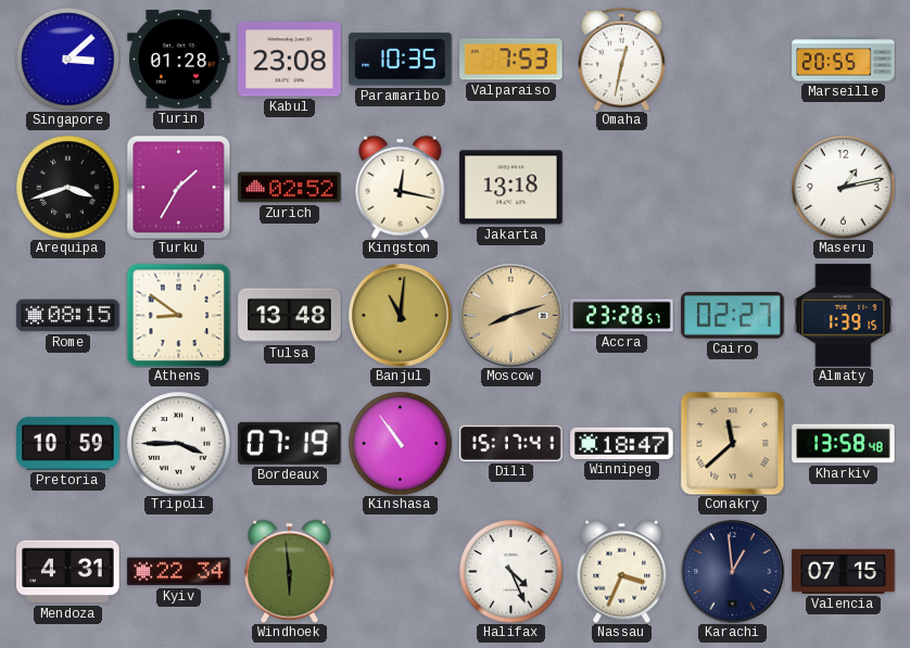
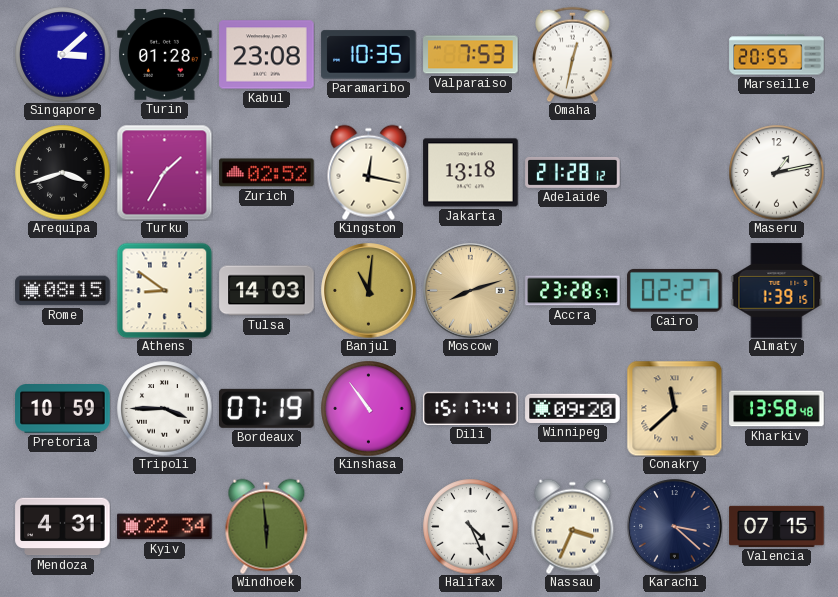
Adelaide: none -> 21:28 (573, 172)
Tulsa: 13:48 -> 14:03 (267, 291)
Winnipeg: 18:47 -> 09:20 (573, 408)
Karachi: 12:59 -> 3:22 (675, 527)
